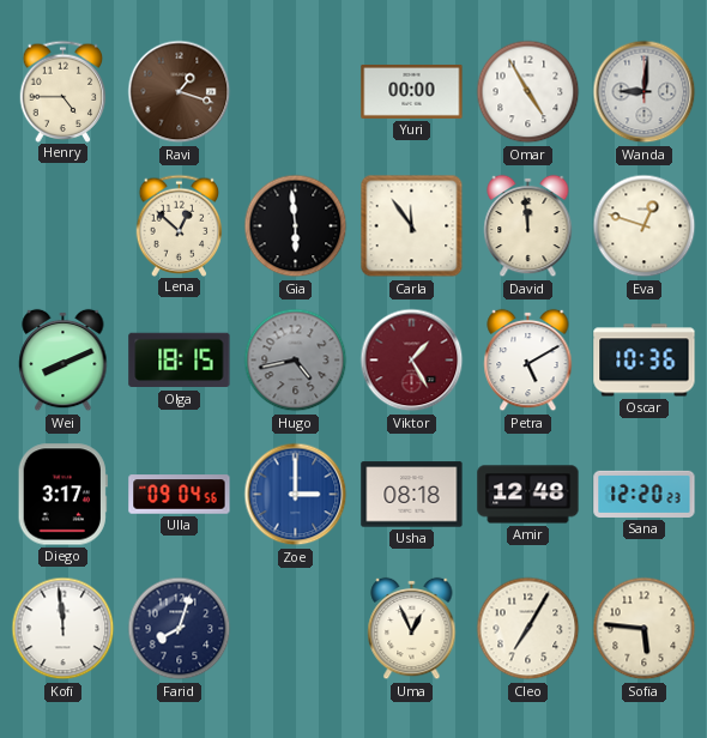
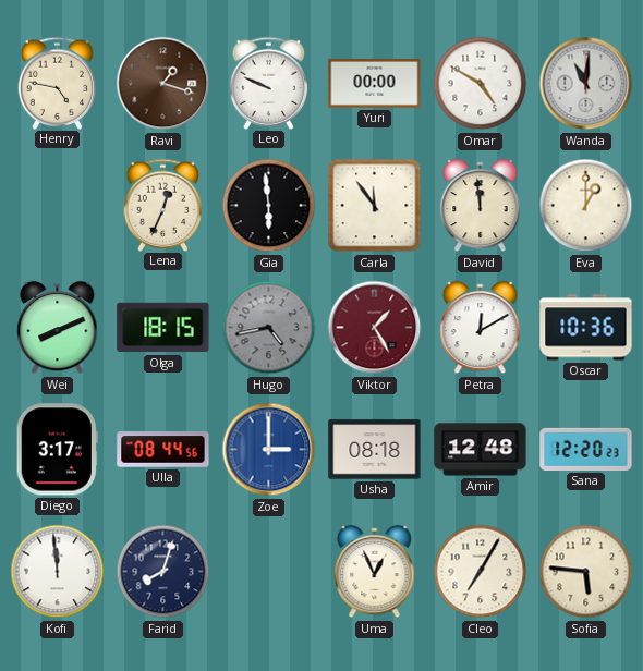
Henry: 4:45 -> 4:47 (58, 83)
Leo: none -> 9:49 (269, 83)
Omar: 4:55 -> 4:50 (481, 84)
Wanda: 9:01 -> 11:01 (586, 84)
Lena: 12:52 -> 12:34 (163, 205)
Eva: 12:48 -> 1:00 (586, 206)
Petra: 5:10 -> 12:10 (481, 328)
Ulla: 09:04 -> 08:44 (163, 450)
